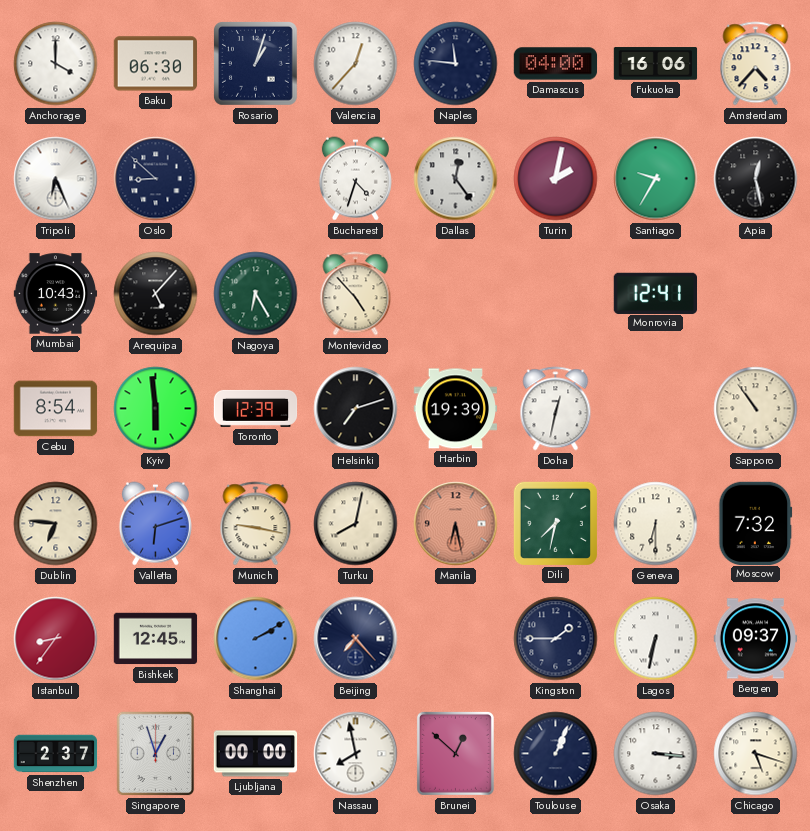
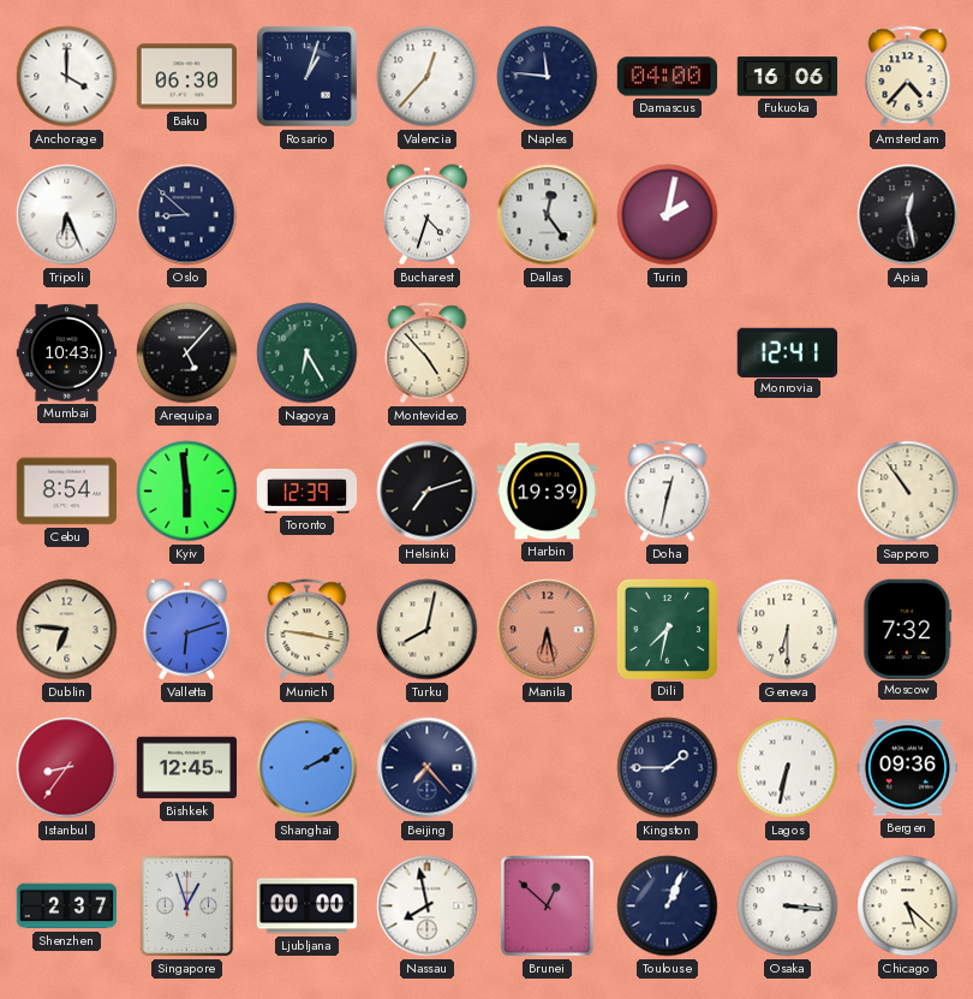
Santiago: 9:35 -> none (656, 179)
Bergen: 09:37 -> 09:36 (908, 768)
Chicago: 5:18 -> 5:22 (908, 906)
